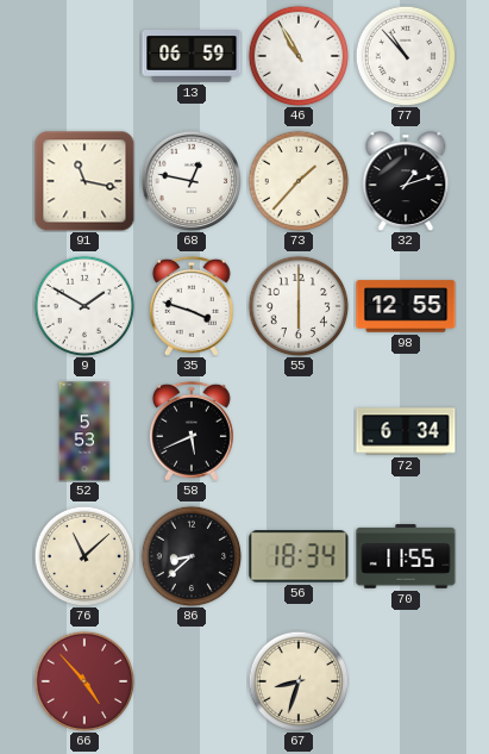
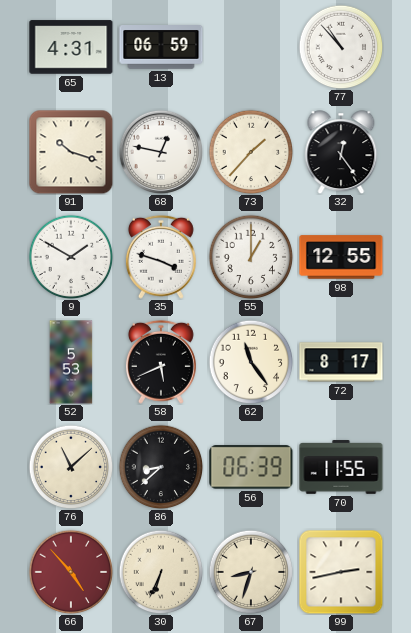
65: none -> 4:31 (71, 47)
46: 10:55 -> none (299, 56)
91: 11:17 -> 10:18 (71, 152)
32: 1:12 -> 12:24 (341, 152)
55: 6:00 -> 1:00 (251, 257)
62: none -> 11:24 (251, 362)
72: 6:34 -> 8:17 (341, 362)
56: 18:34 -> 06:39 (251, 467)
30: none -> 6:34 (161, 572)
99: none -> 2:43 (341, 572)
